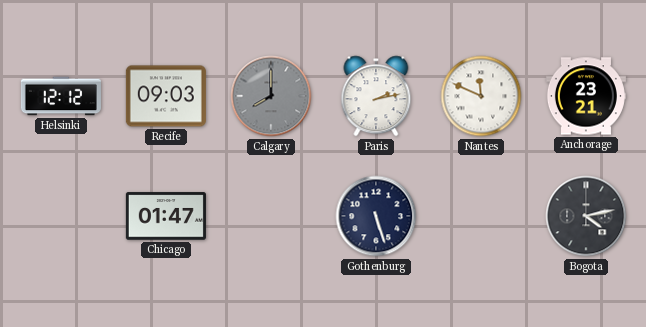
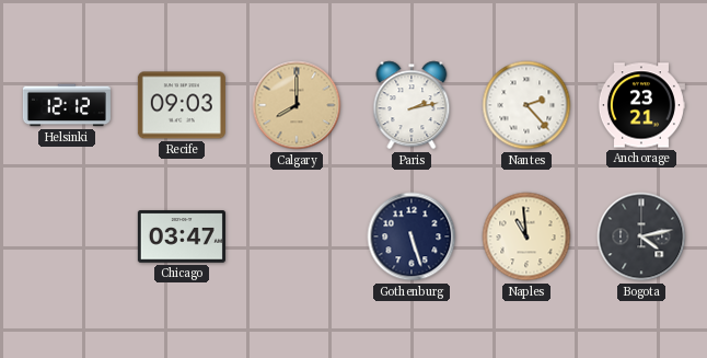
Calgary dial: grey -> champagne (297, 105)
Nantes: 11:49 -> 2:23 (526, 105)
Chicago: 01:47 -> 03:47 (182, 236)
Naples: none -> 10:59 (526, 236)
